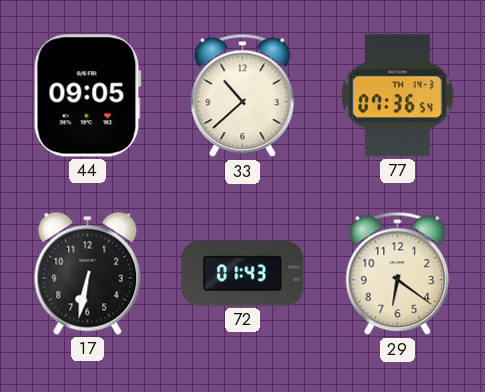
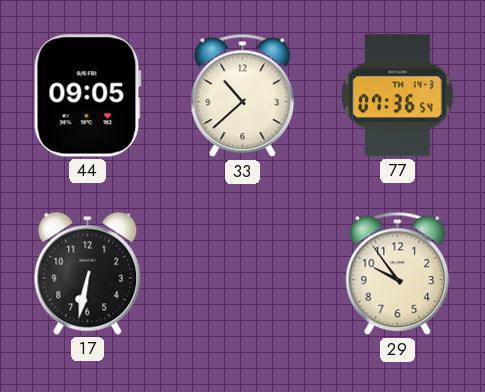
72: 01:43 -> none (243, 274)
29: 6:21 -> 9:54 (398, 274)
